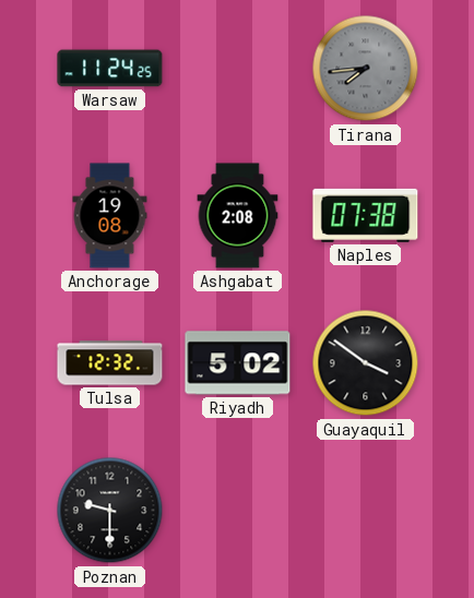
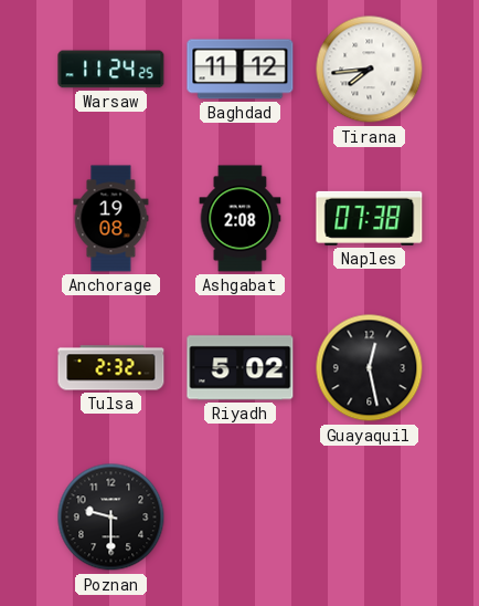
Baghdad: none -> 11:12 (241, 70)
Tirana dial: grey -> white (370, 70)
Tulsa: 12:32 -> 2:32 (111, 368)
Guayaquil: 3:51 -> 12:28 (370, 368)
